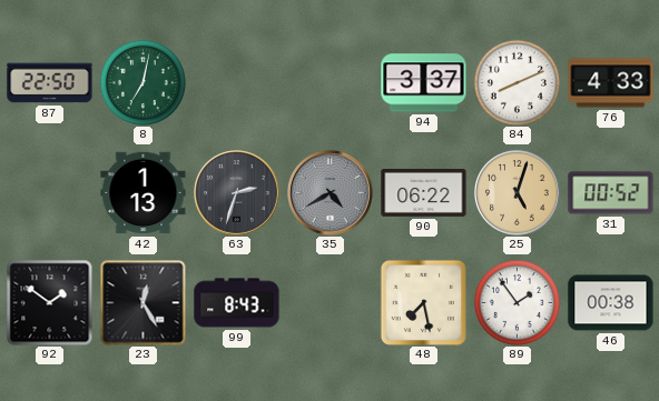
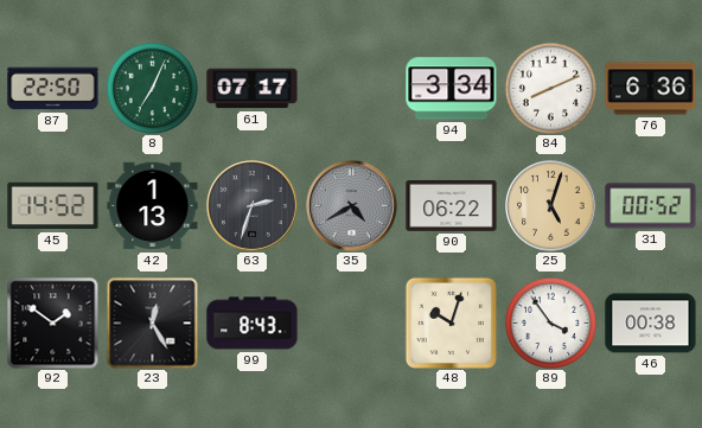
8: 7:02 -> 7:04 (152, 88)
61: none -> 07:17 (253, 89)
94: 3:37 -> 3:34 (452, 89)
76: 4:33 -> 6:36 (651, 89)
45: none -> 14:52 (53, 206)
48: 7:28 -> 10:03 (451, 322)
89: 1:54 -> 3:54 (550, 322)
